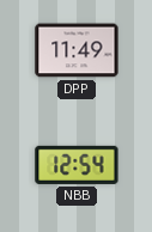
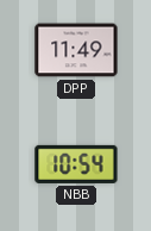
NBB: 12:54 -> 10:54 (76, 164)
